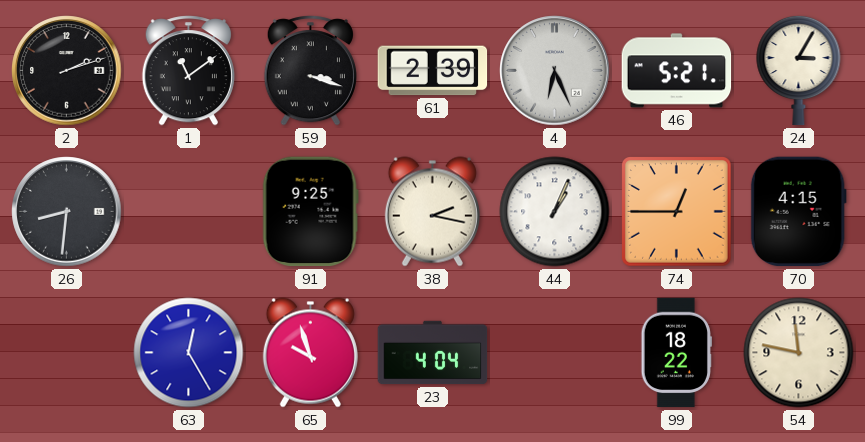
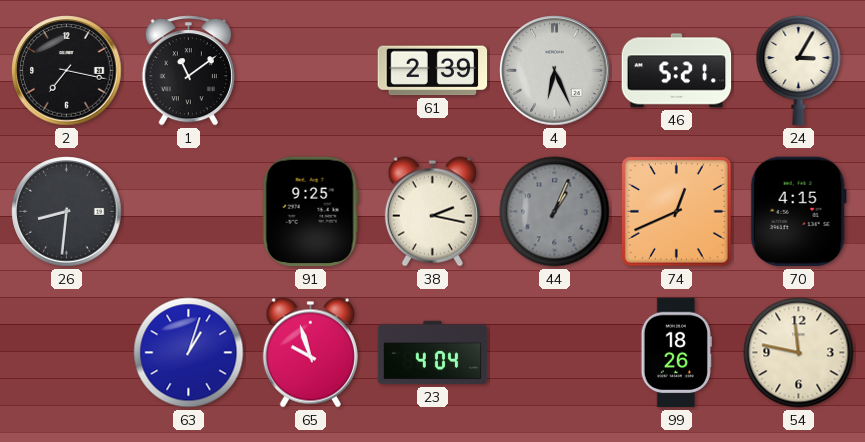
2: 2:12 -> 7:17 (67, 71)
59: 3:18 -> none (310, 71)
44 dial: white -> grey (555, 212)
74: 12:45 -> 12:41 (677, 212)
63: 12:25 -> 1:03 (189, 353)
99: 18:22 -> 18:26 (676, 353)
